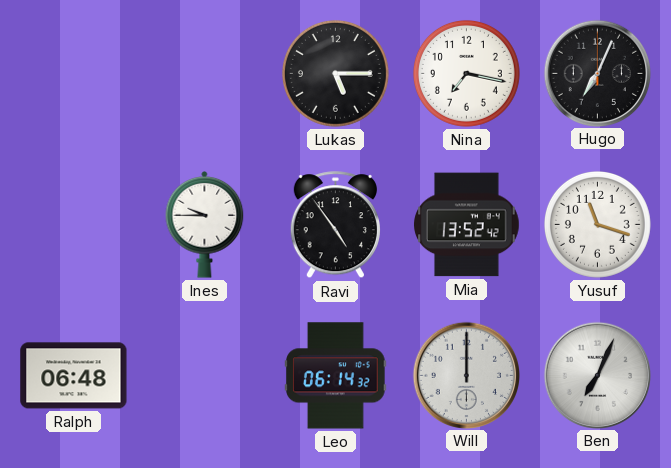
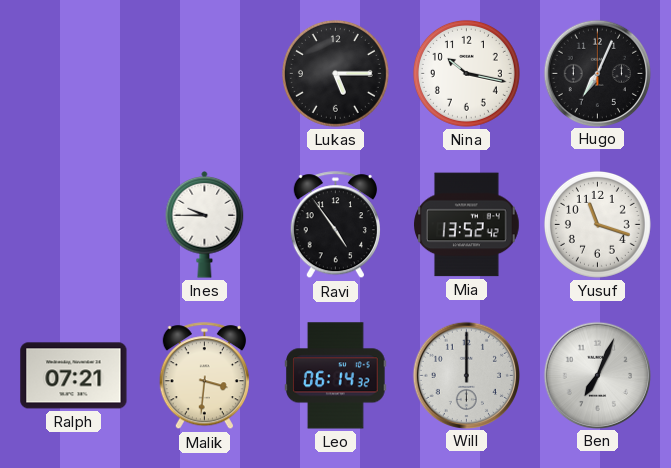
Nina: 7:17 -> 10:17 (466, 73)
Ralph: 06:48 -> 07:21 (74, 376)
Malik: none -> 3:31 (204, 376)
